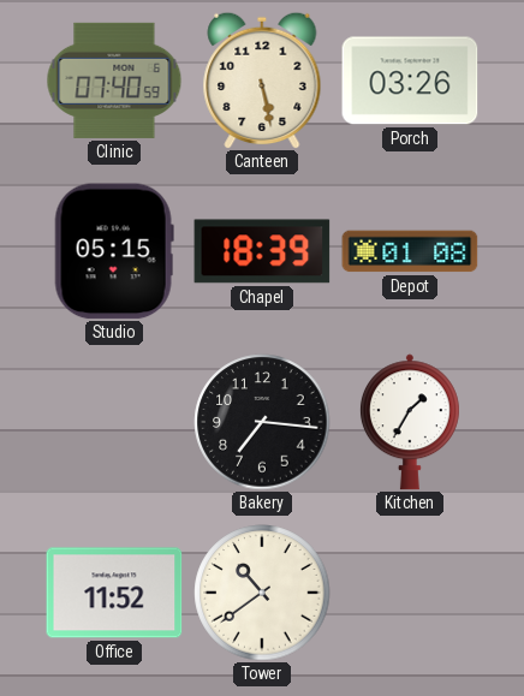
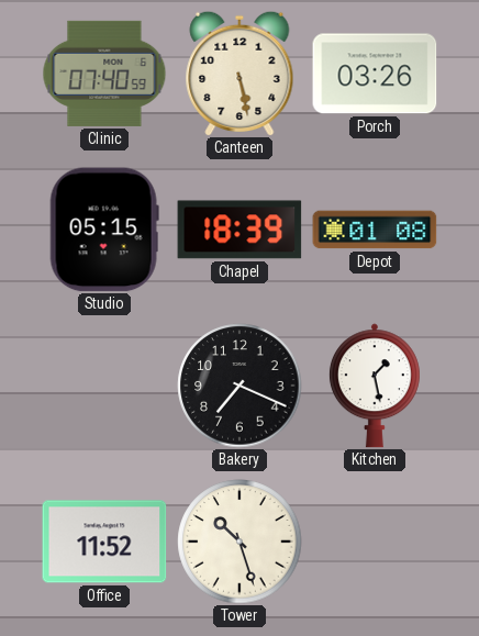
Bakery: 7:16 -> 7:19 (239, 386)
Kitchen: 1:35 -> 1:28 (375, 386)
Tower: 10:39 -> 10:27 (239, 542)
